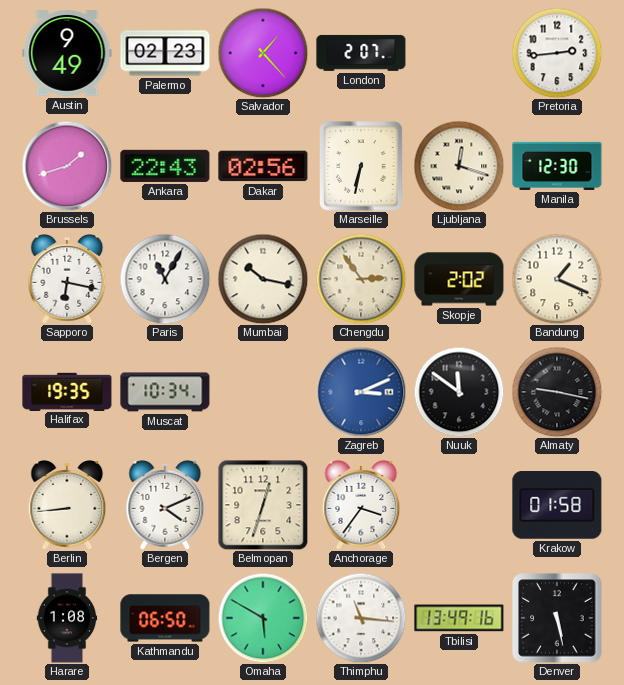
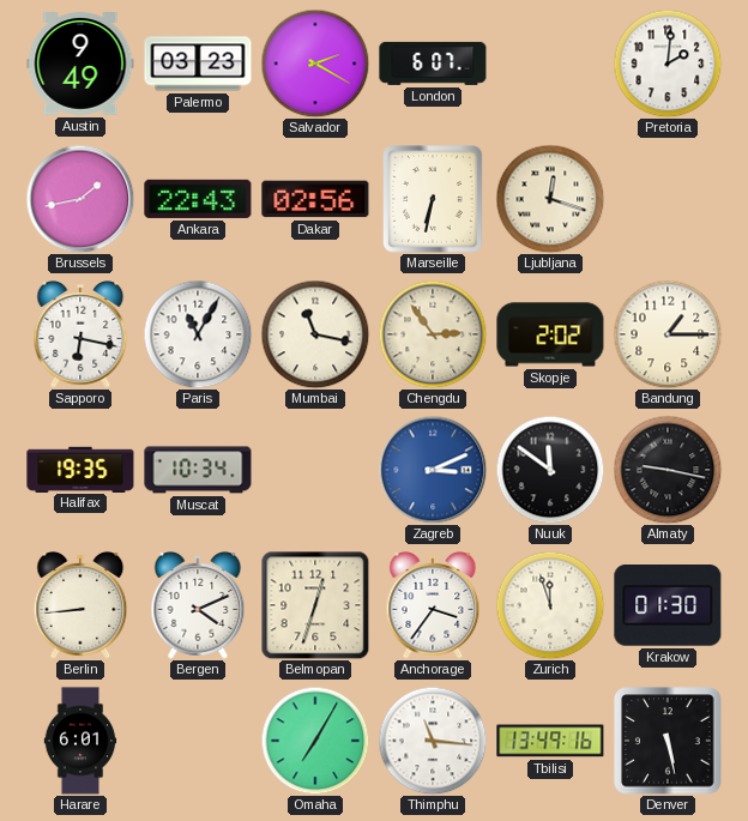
Palermo: 02:23 -> 03:23 (198, 64)
Salvador: 1:23 -> 2:20 (315, 64)
London: 2:07 -> 6:07 (433, 64)
Pretoria: 2:44 -> 2:01 (668, 64)
Brussels: 1:42 -> 1:43 (80, 199)
Manila: 12:30 -> none (557, 166)
Mumbai: 10:17 -> 11:17 (315, 334)
Bandung: 1:19 -> 1:15 (668, 334)
Zurich: none -> 11:57 (550, 605)
Krakow: 01:58 -> 01:30 (668, 606)
Harare: 1:08 -> 6:01 (80, 741)
Kathmandu: 06:50 -> none (165, 618)
Omaha: 5:50 -> 7:05 (315, 741)
